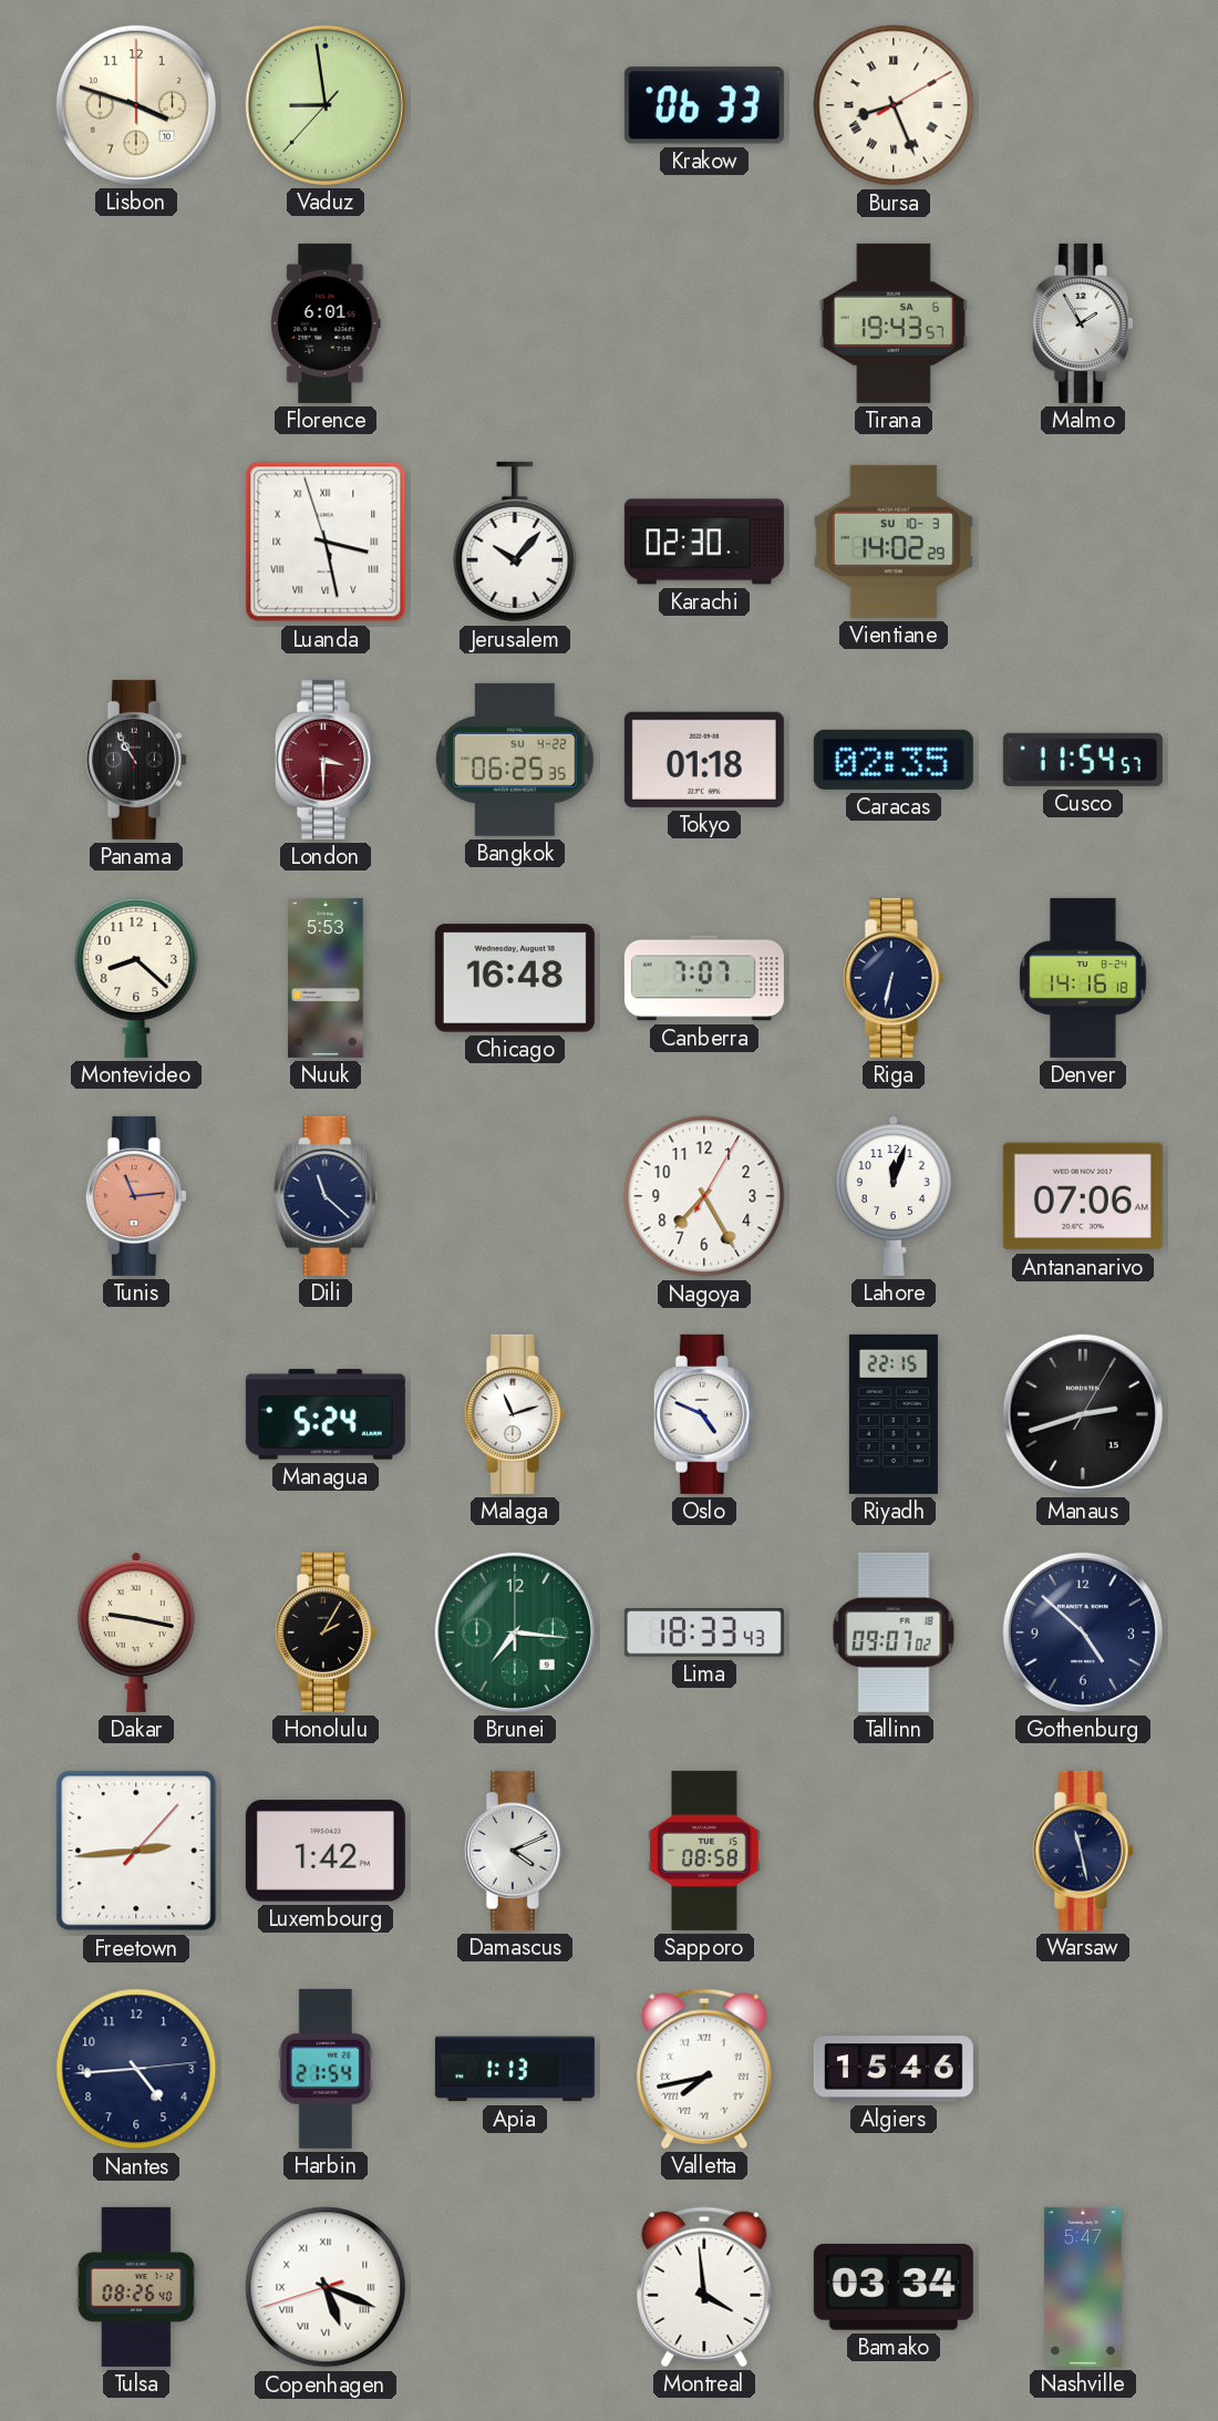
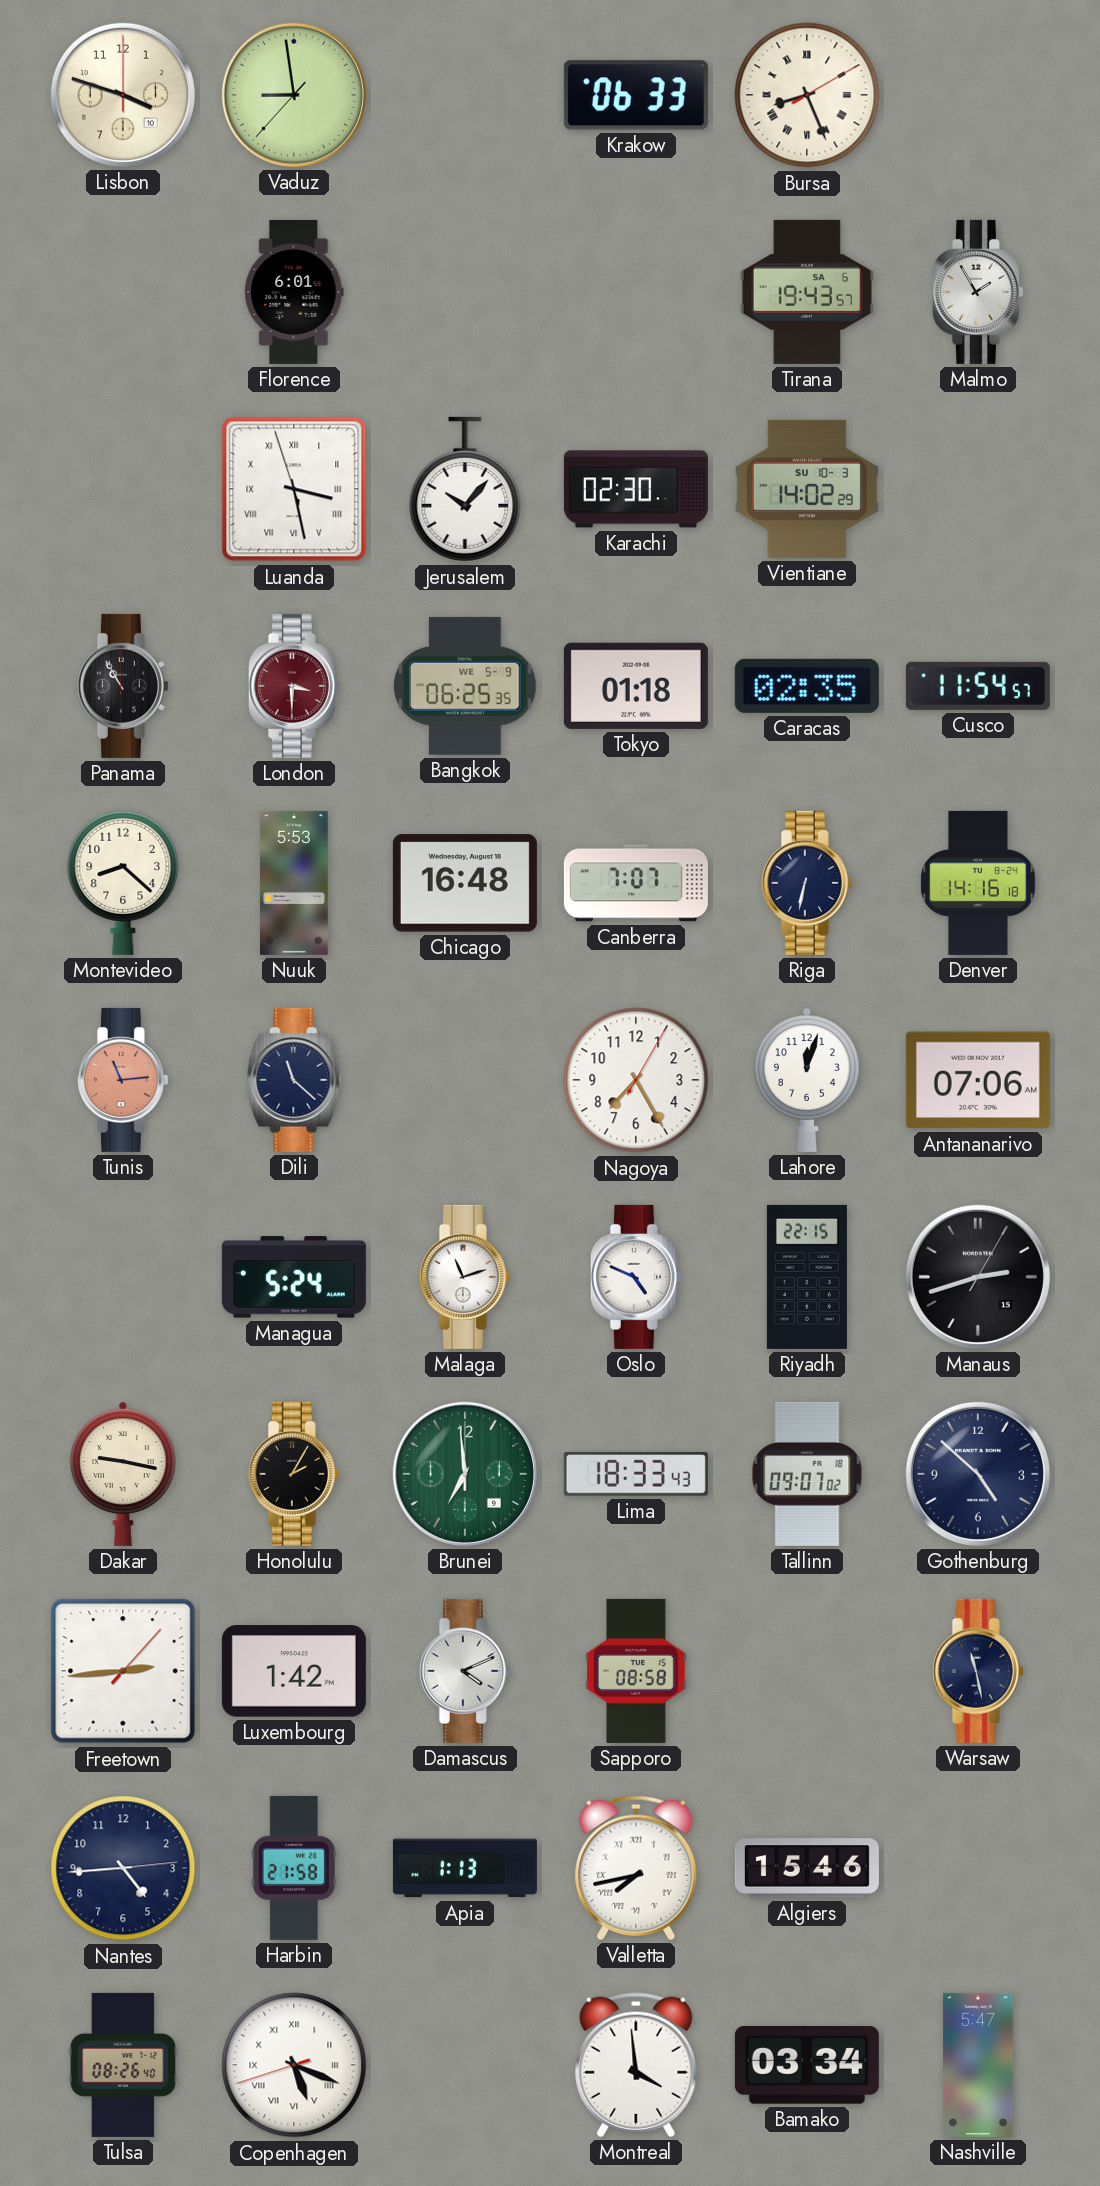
Bangkok date: SU 4-22 -> WE 5-9 (466, 686)
Brunei: 7:16 -> 6:59 (465, 1474)
Harbin: 21:54 -> 21:58 (294, 1868)
